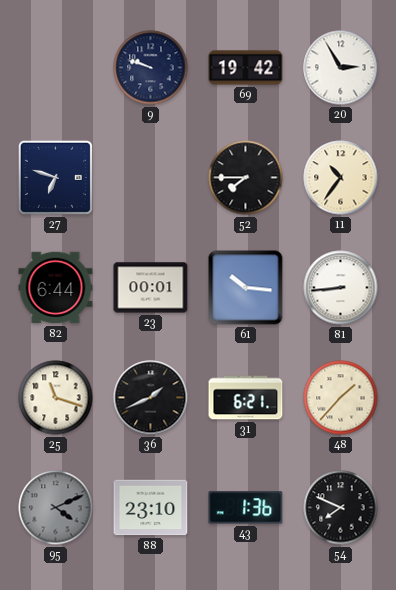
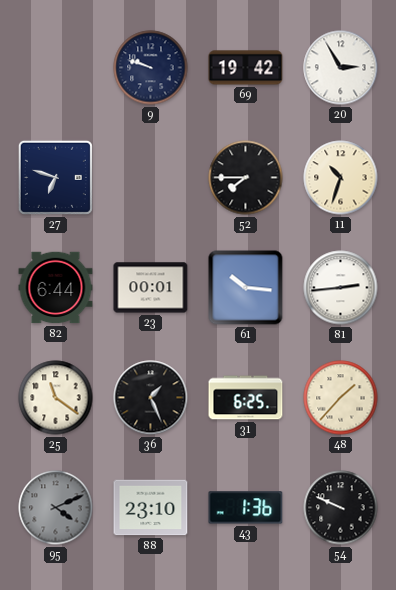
11: 10:36 -> 10:33 (341, 178)
81: 8:44 -> 2:44 (341, 288)
25: 11:18 -> 11:21 (56, 398)
36: 1:41 -> 1:26 (151, 398)
31: 6:21 -> 6:25 (246, 398)
54: 7:49 -> 9:49 (341, 508)
